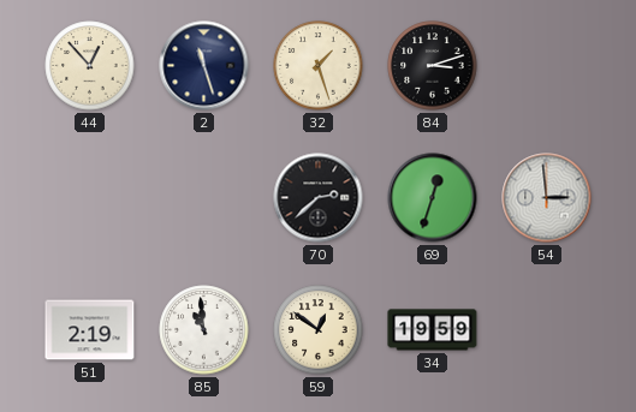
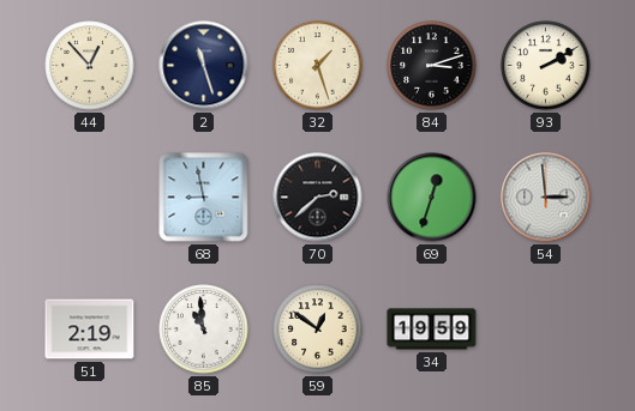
93: none -> 2:10 (546, 66)
68: none -> 8:58 (204, 198)
